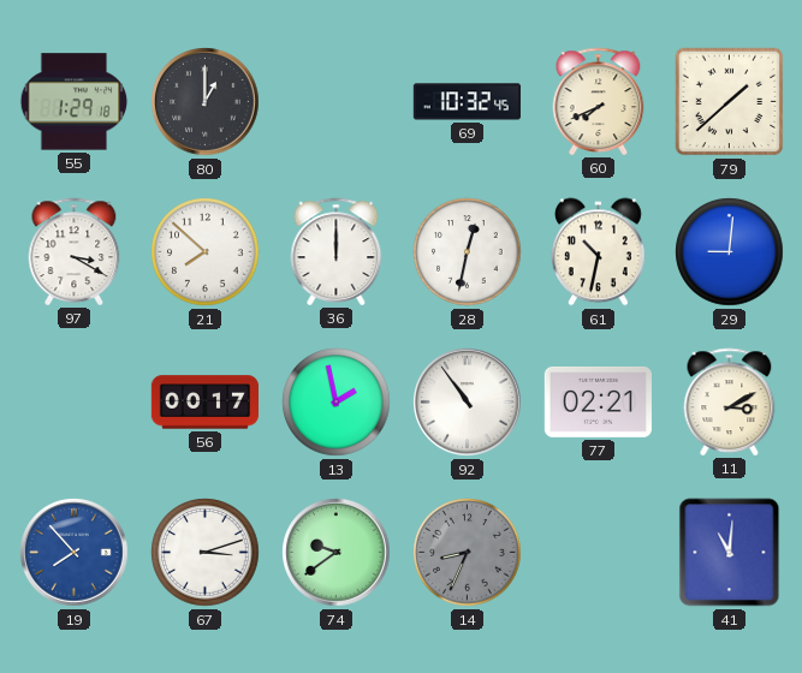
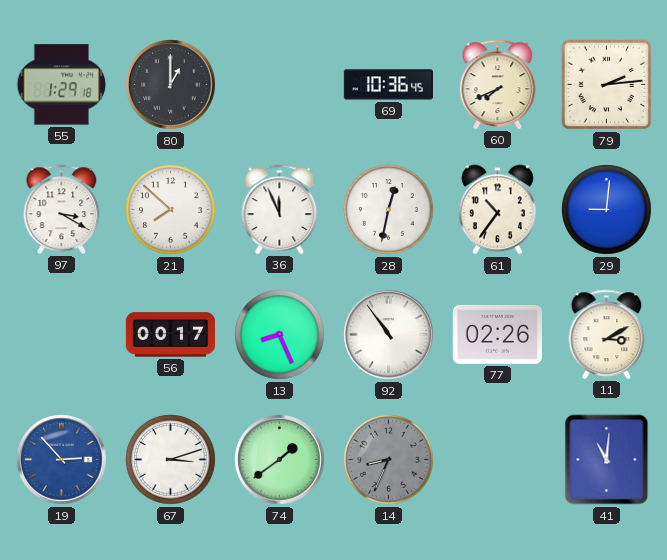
69: 10:32 -> 10:36 (388, 85)
79: 1:38 -> 2:14 (607, 85)
36: 12:00 -> 11:56 (280, 209)
61: 10:32 -> 10:36 (497, 210)
13: 1:58 -> 8:26 (280, 335)
77: 02:21 -> 02:26 (497, 335)
19: 7:53 -> 2:53 (62, 460)
74: 9:39 -> 1:39 (280, 460)
